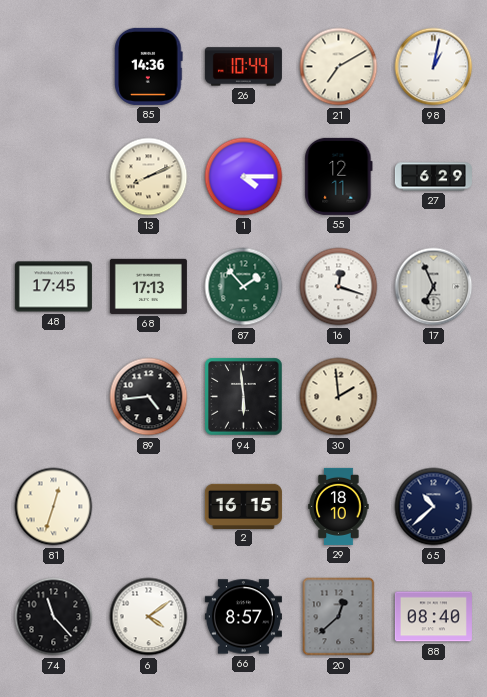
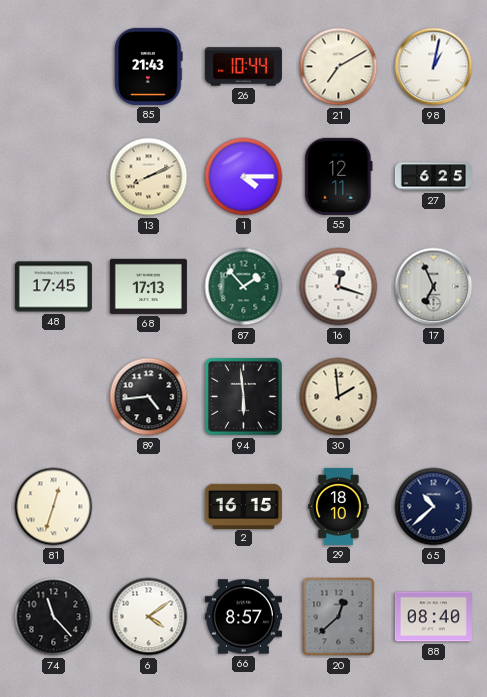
85: 14:36 -> 21:43 (149, 66)
27: 6:29 -> 6:25 (433, 177)
